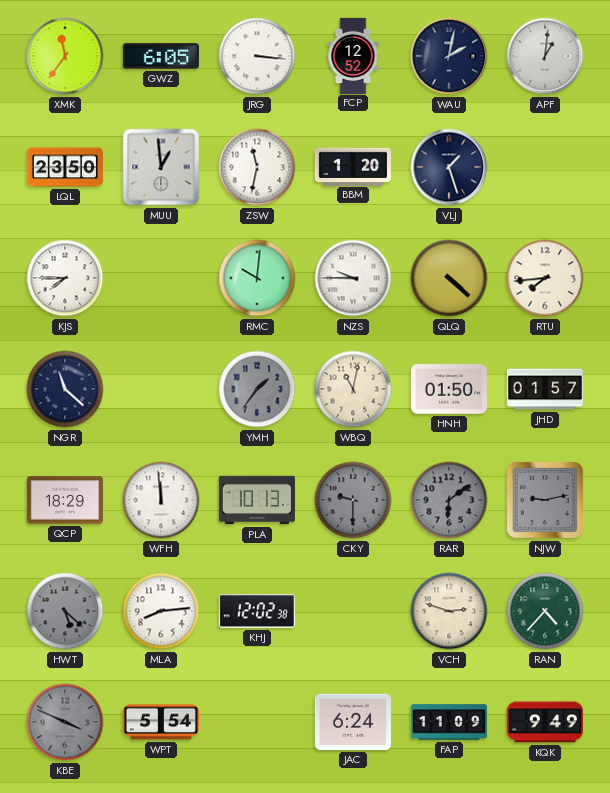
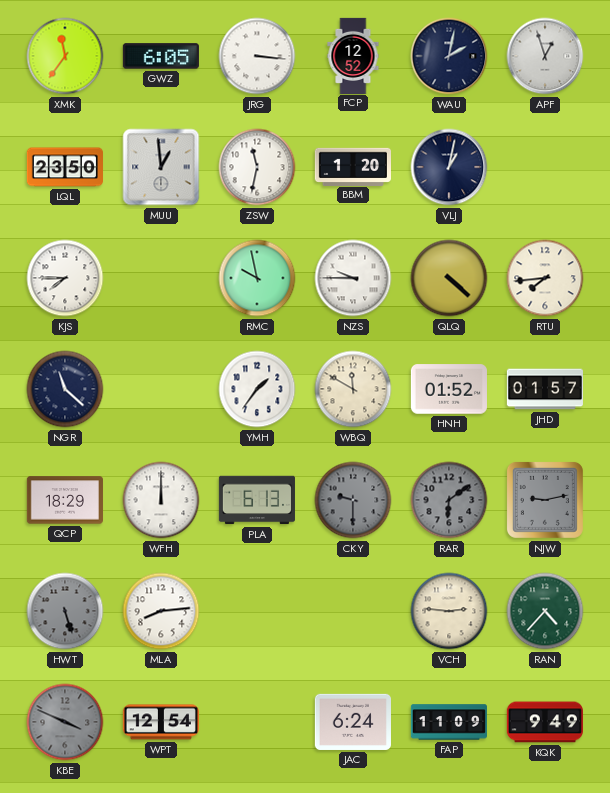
APF: 1:01 -> 12:57 (545, 56)
VLJ: 1:27 -> 1:02 (449, 167)
RMC: 10:01 -> 9:58 (257, 278)
YMH dial: grey -> white (257, 389)
WBQ: 11:02 -> 11:50 (353, 389)
HNH: 01:50 -> 01:52 (449, 389)
WFH: 11:59 -> 12:00 (161, 500)
PLA: 10:13 -> 6:13 (257, 500)
HWT: 5:22 -> 5:27 (65, 611)
KHJ: 12:02 -> none (257, 611)
VCH: 2:48 -> 2:46 (449, 611)
WPT: 5:54 -> 12:54 (161, 722)
